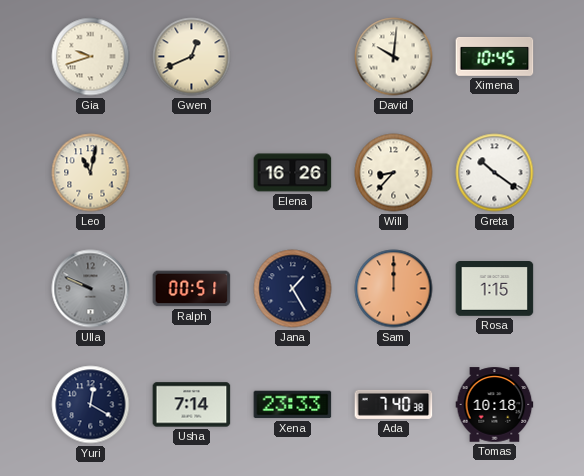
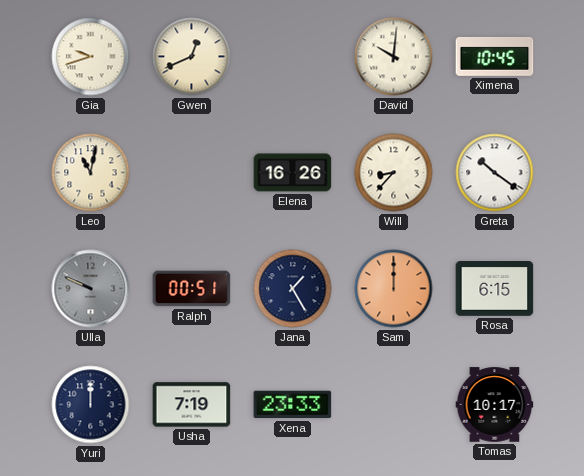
Rosa: 1:15 -> 6:15 (495, 289)
Yuri: 12:20 -> 12:00 (91, 405)
Usha: 7:14 -> 7:19 (192, 405)
Ada: 7:40 -> none (394, 404)
Tomas: 10:18 -> 10:17 (495, 405)
